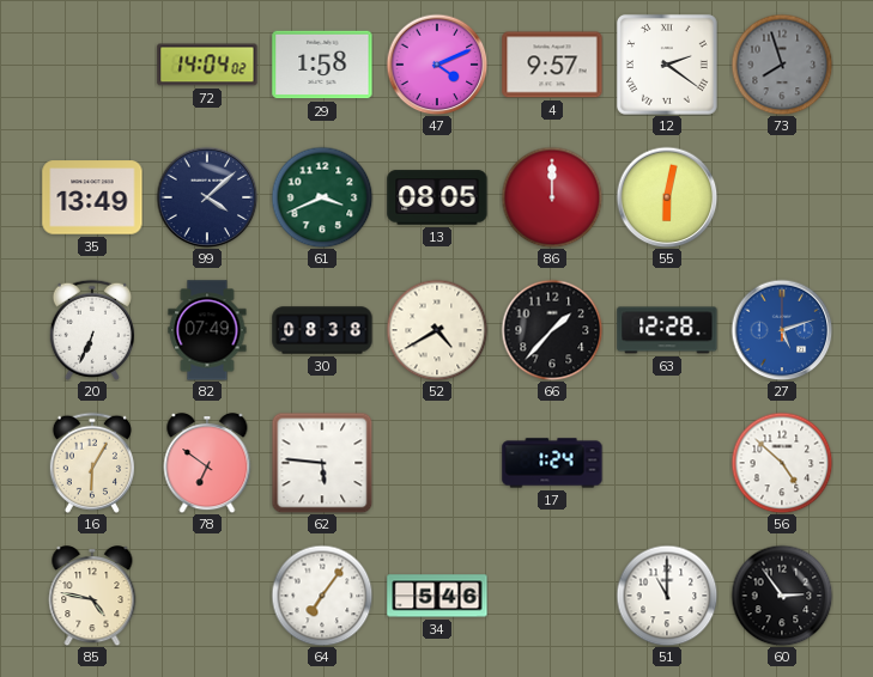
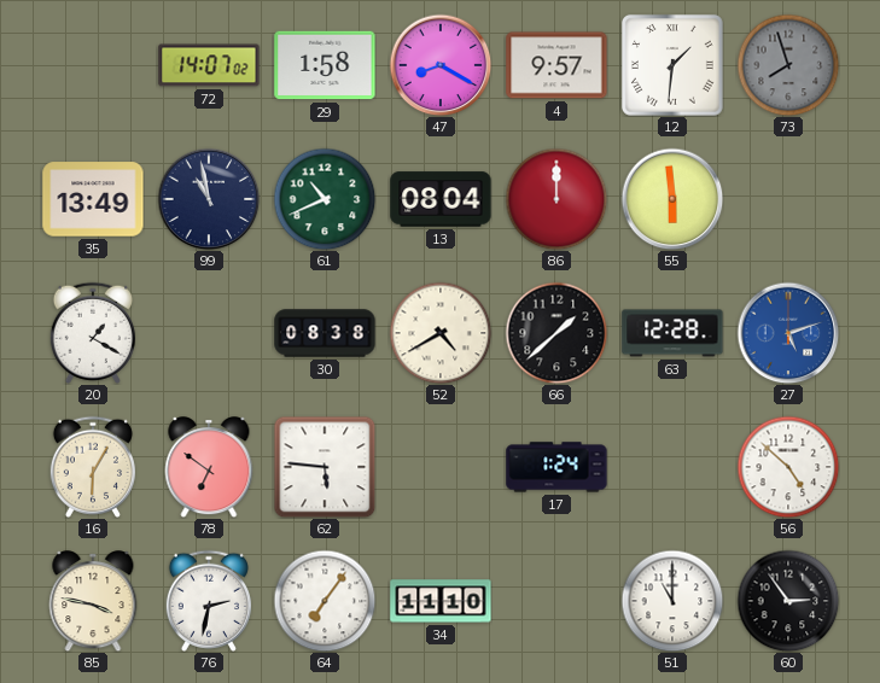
72: 14:04 -> 14:07 (209, 65)
47: 4:11 -> 8:20 (441, 65)
12: 2:21 -> 1:31 (672, 65)
99: 4:08 -> 10:58 (209, 199)
61: 3:41 -> 10:41 (325, 199)
13: 08:05 -> 08:04 (441, 199)
55: 6:02 -> 5:59 (672, 199)
20: 6:34 -> 1:20 (93, 333)
82: 07:49 -> none (207, 330)
66: 1:37 -> 1:38 (556, 333)
85: 4:47 -> 3:47 (93, 601)
76: none -> 2:32 (209, 601)
34: 5:46 -> 11:10 (441, 601)
